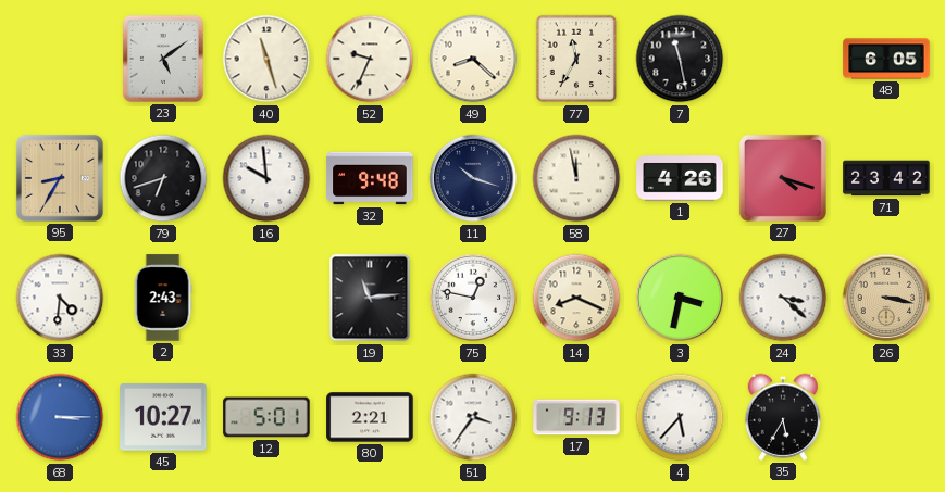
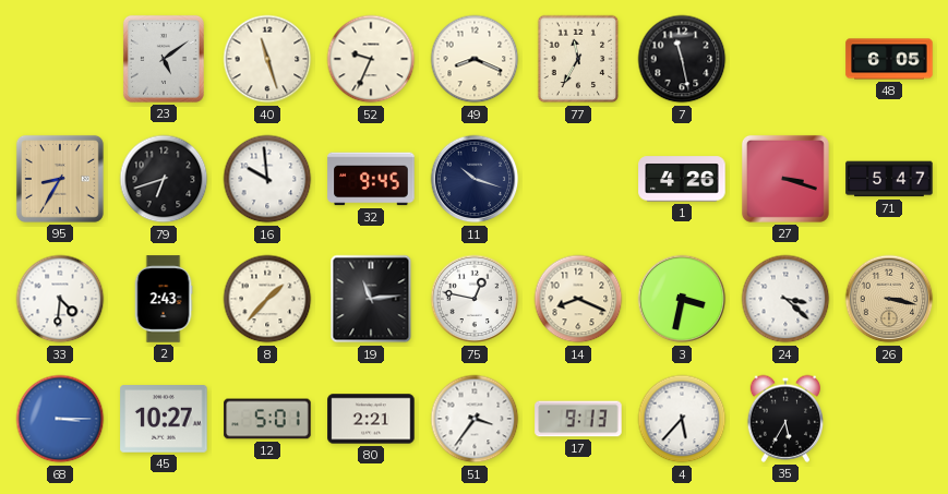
49: 8:22 -> 8:19 (475, 59)
32: 9:48 -> 9:45 (371, 179)
58: 11:58 -> none (576, 178)
27: 4:18 -> 3:18 (785, 179)
71: 23:42 -> 5:47 (889, 179)
8: none -> 1:37 (267, 299)
